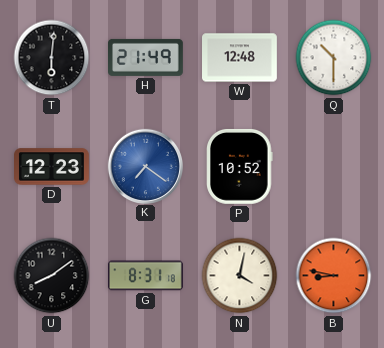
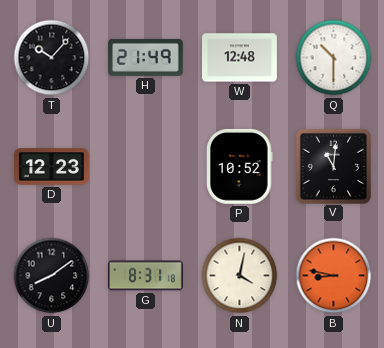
T: 6:01 -> 10:07 (52, 58)
K: 7:21 -> none (145, 166)
V: none -> 11:01 (333, 166)
